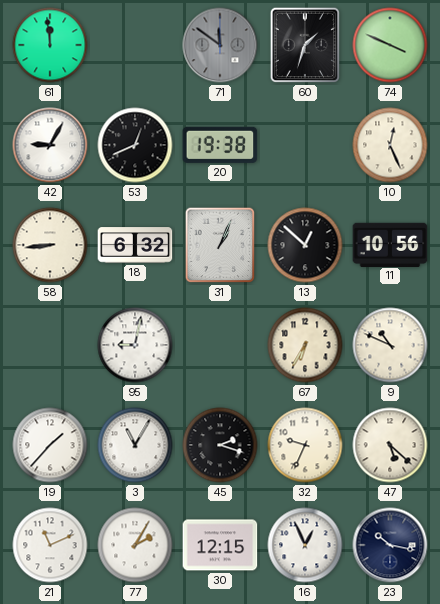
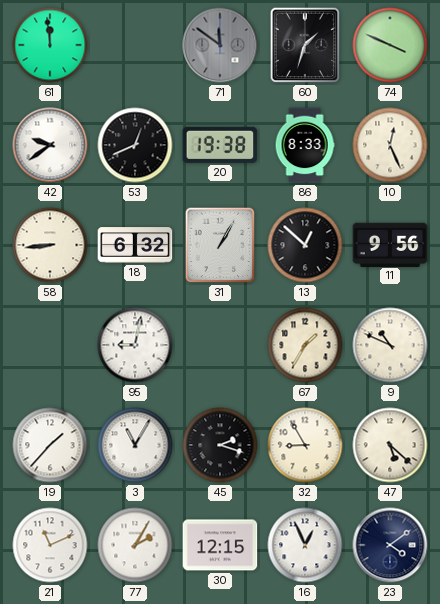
42: 9:05 -> 9:39 (50, 145)
86: none -> 8:33 (305, 145)
31: 1:04 -> 1:05 (220, 245)
11: 10:56 -> 9:56 (390, 244)
67: 6:35 -> 1:35 (305, 345)
32: 9:34 -> 8:55 (305, 445)
23: 10:17 -> 4:09 (390, 545)
